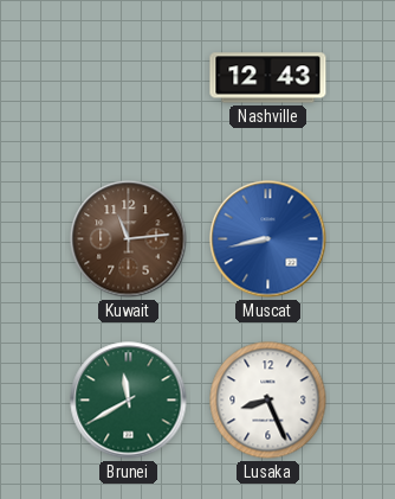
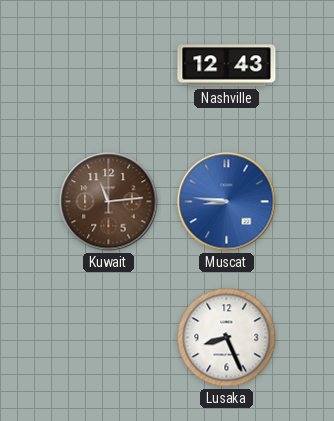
Muscat: 8:43 -> 8:46 (227, 202)
Brunei: 11:40 -> none (129, 401)
